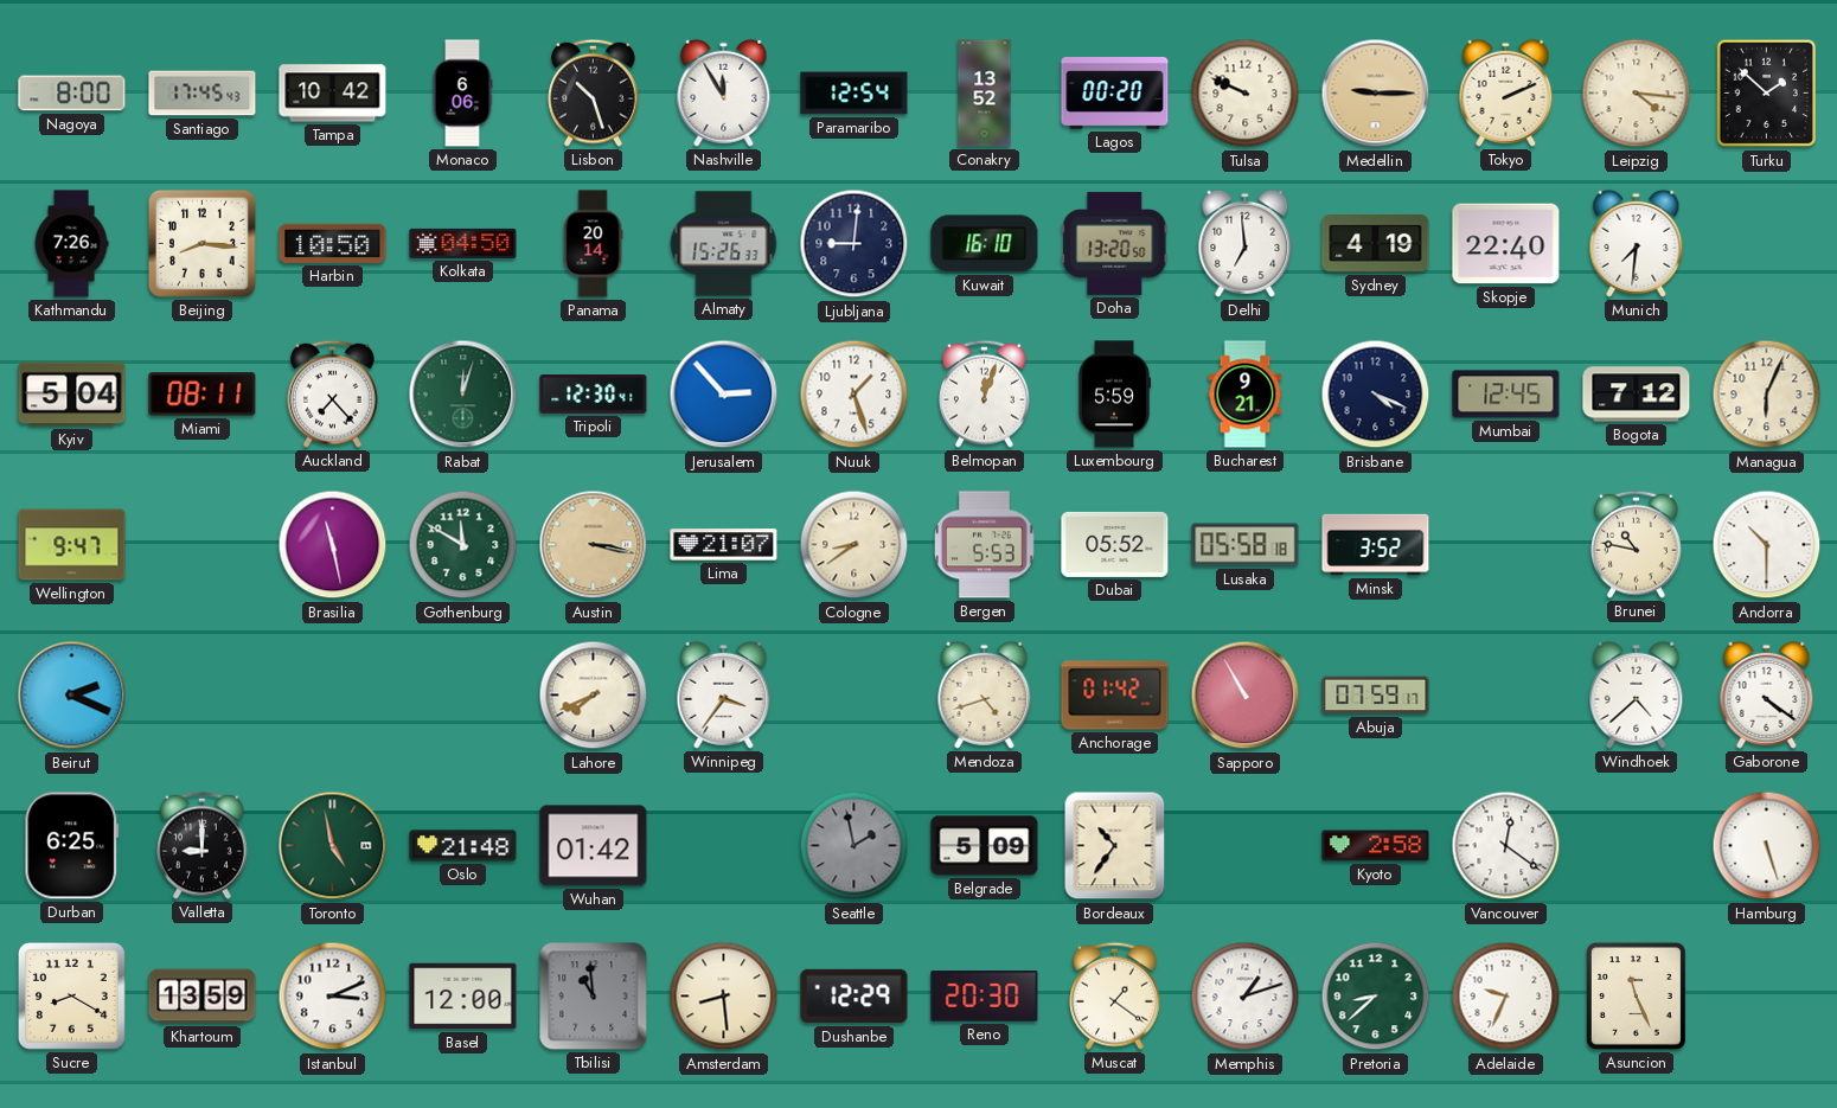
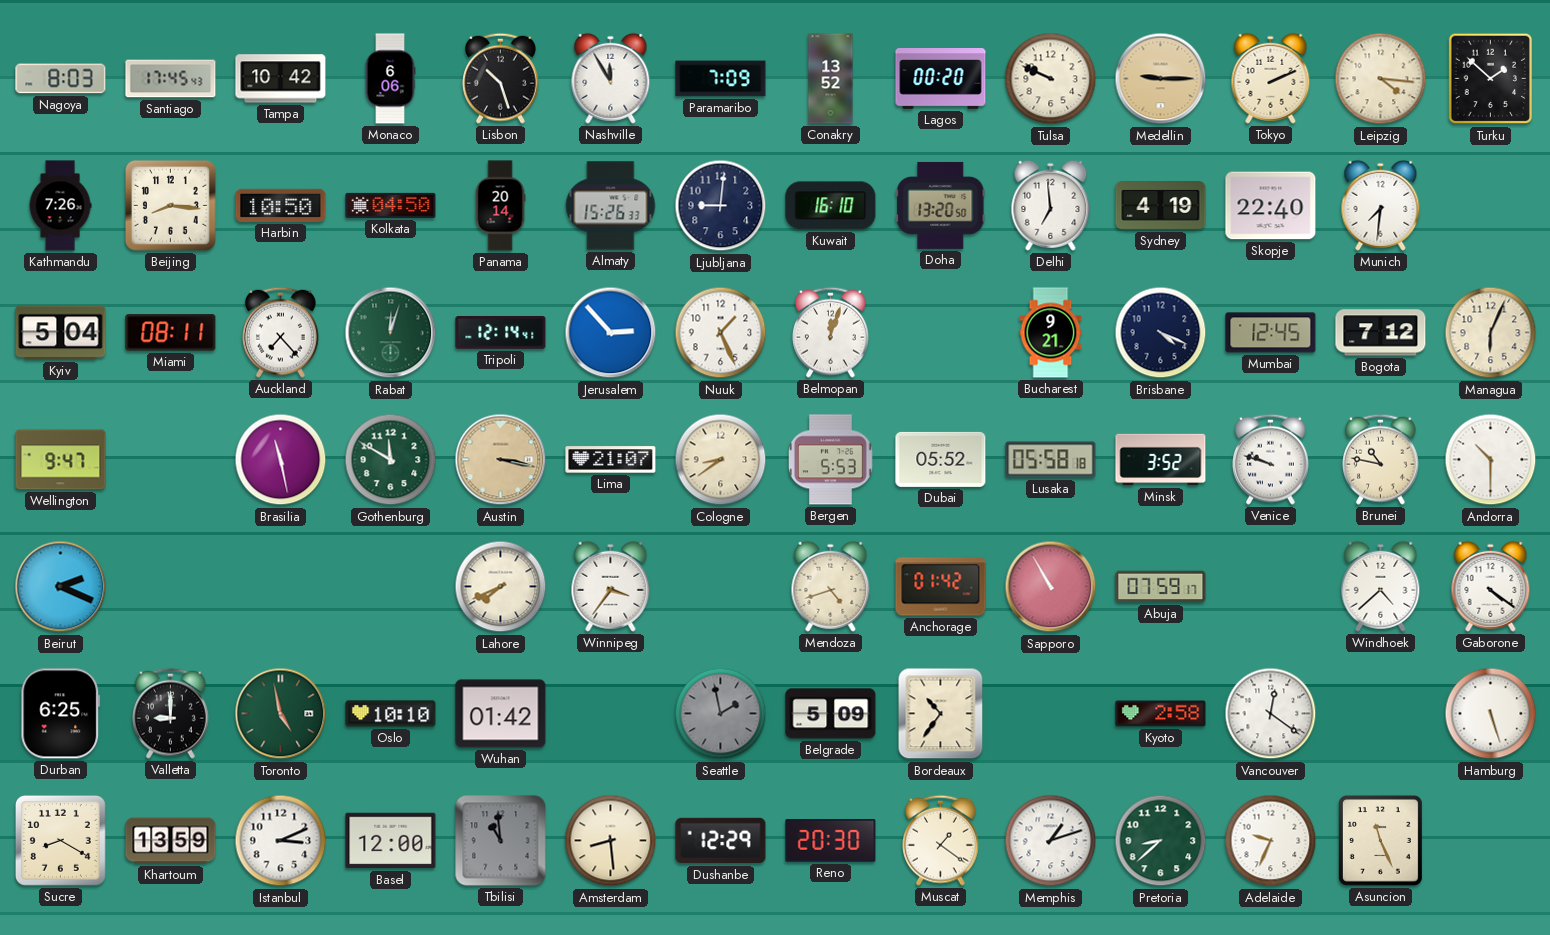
Nagoya: 8:00 -> 8:03 (61, 79)
Paramaribo: 12:54 -> 7:09 (721, 79)
Tripoli: 12:30 -> 12:14 (501, 333)
Nuuk: 1:27 -> 1:26 (721, 333)
Luxembourg: 5:59 -> none (1114, 395)
Venice: none -> 9:48 (1271, 459)
Oslo: 21:48 -> 10:10 (391, 714)
